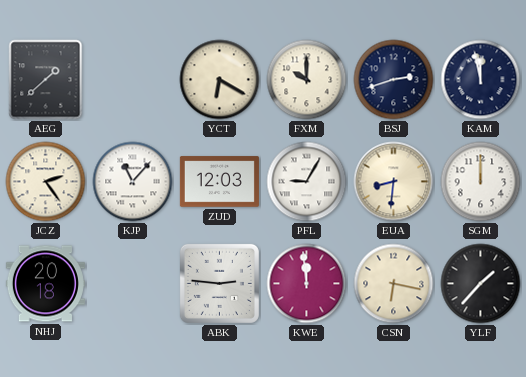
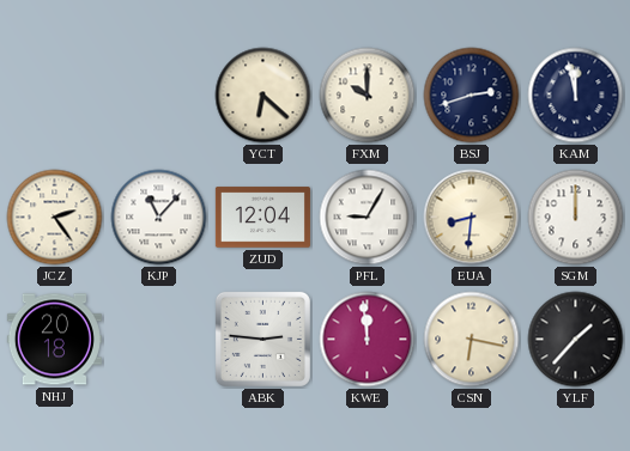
AEG: 1:38 -> none (46, 80)
YCT: 6:20 -> 6:22 (263, 96)
ZUD: 12:03 -> 12:04 (262, 218)
